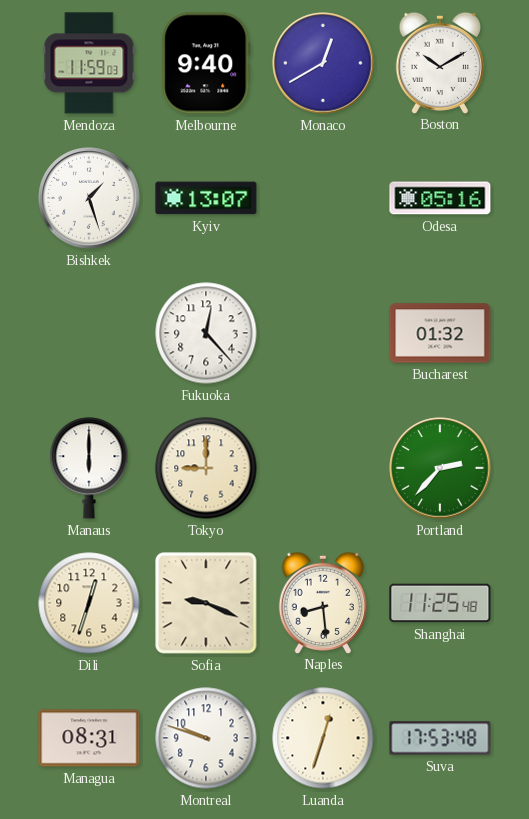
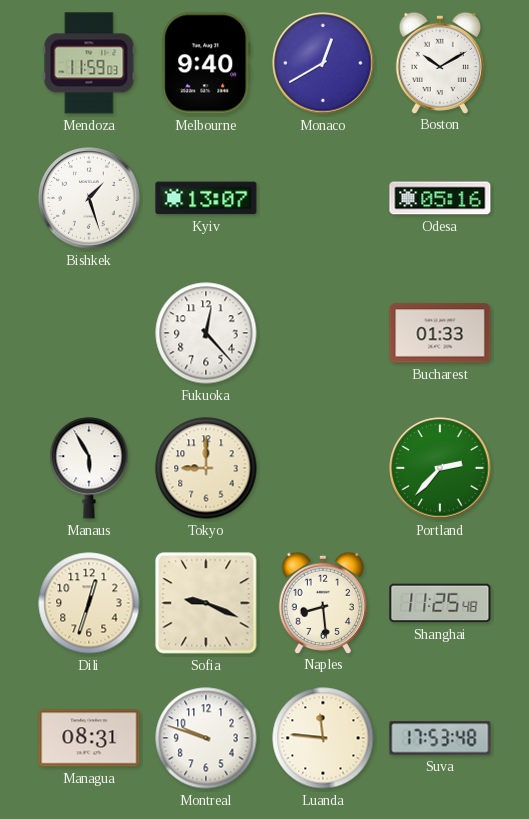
Bucharest: 01:32 -> 01:33 (440, 333)
Manaus: 6:00 -> 5:55 (89, 468)
Luanda: 12:33 -> 11:46 (323, 738)
